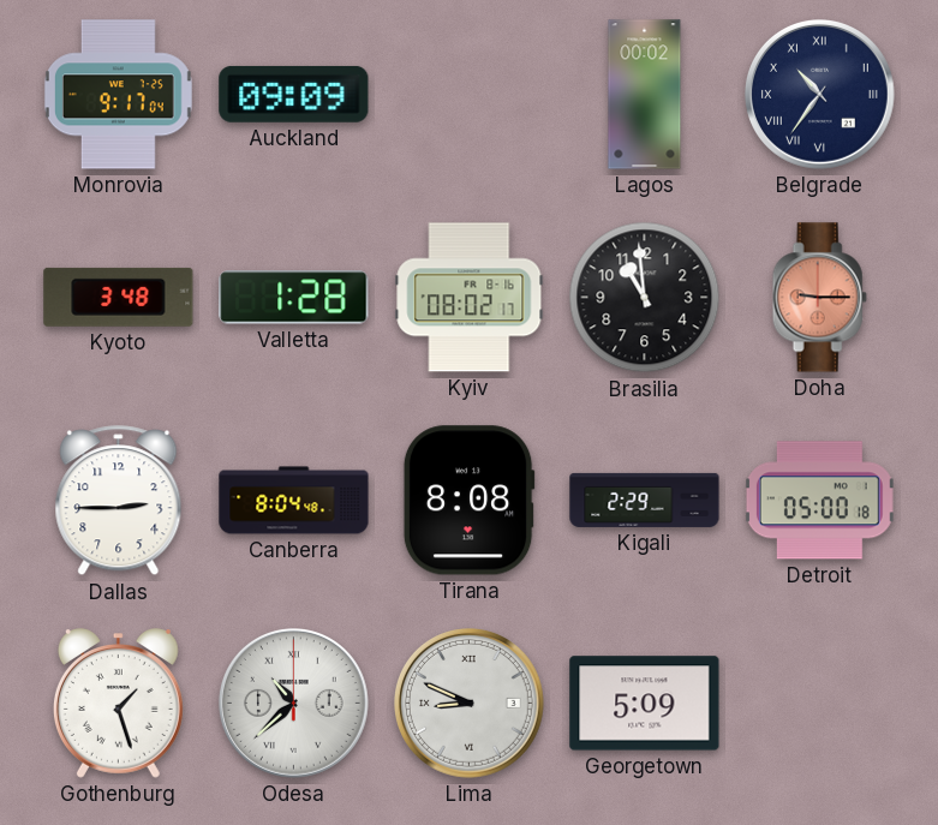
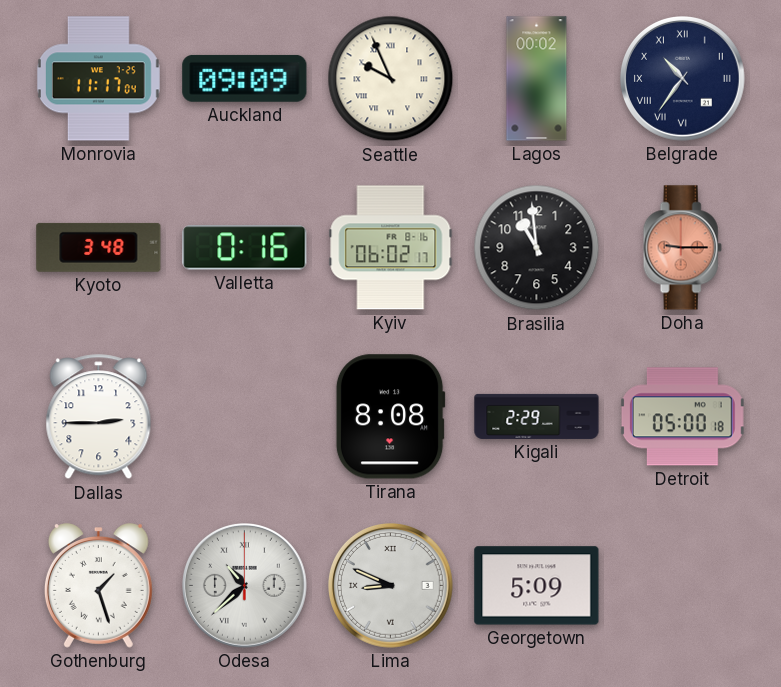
Monrovia: 9:17 -> 11:17 (98, 79)
Seattle: none -> 9:56 (391, 79)
Valletta: 1:28 -> 0:16 (245, 248)
Kyiv: 08:02 -> 06:02 (391, 248)
Canberra: 8:04 -> none (294, 501)
